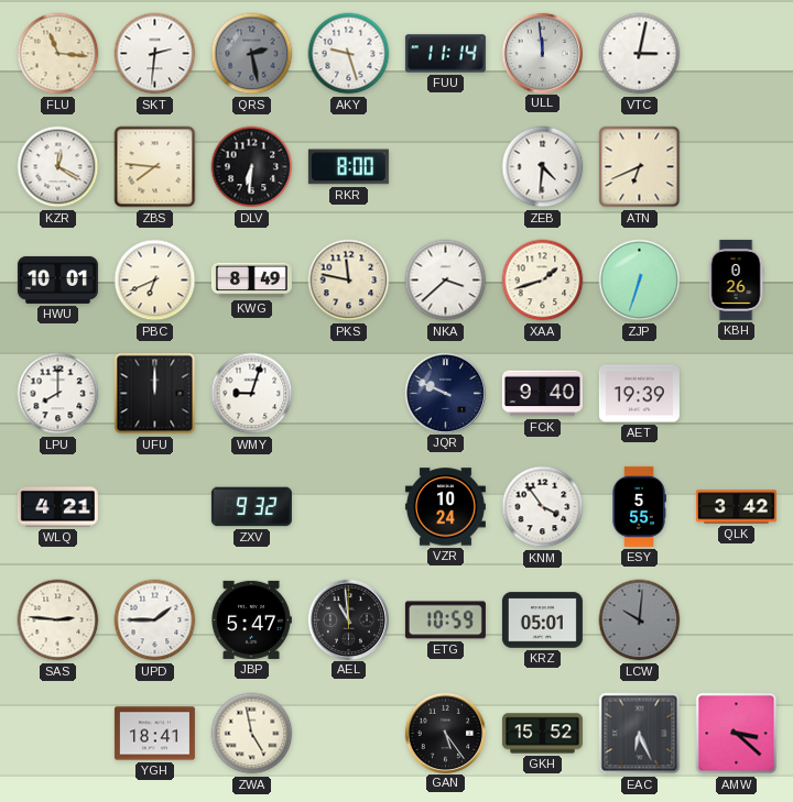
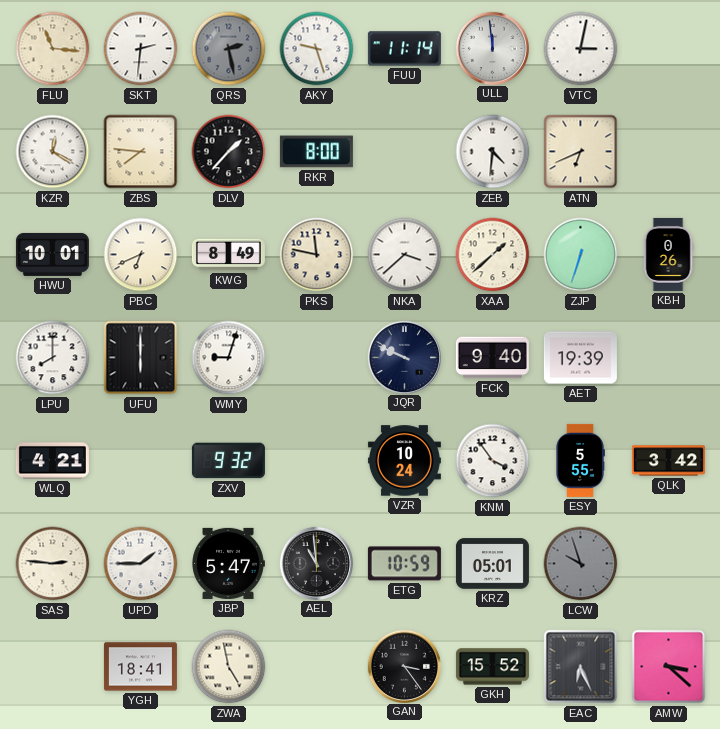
DLV: 6:31 -> 1:37 (229, 152)
XAA: 1:42 -> 1:38 (493, 255)
UFU: 12:00 -> 6:00 (141, 358)
LCW: 10:01 -> 9:57 (581, 564)
GAN: 5:24 -> 3:24 (404, 666)
